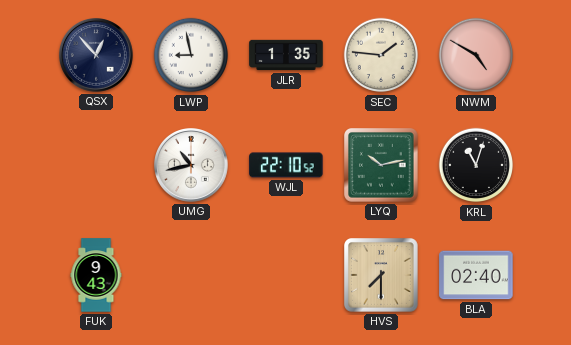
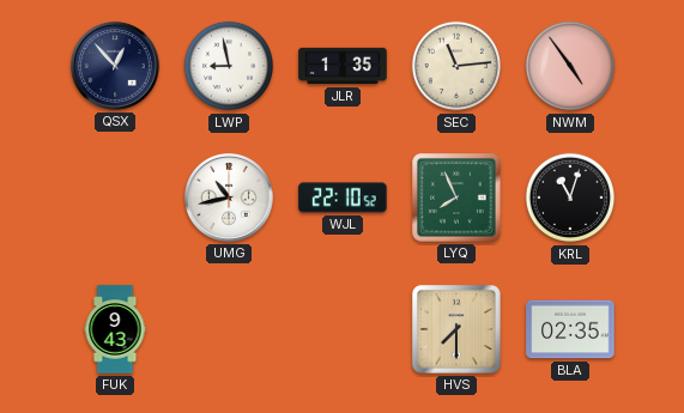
SEC: 1:46 -> 11:14 (456, 66)
NWM: 4:50 -> 4:54 (570, 66)
LYQ: 10:13 -> 7:56 (458, 199)
BLA: 02:40 -> 02:35 (570, 329)
